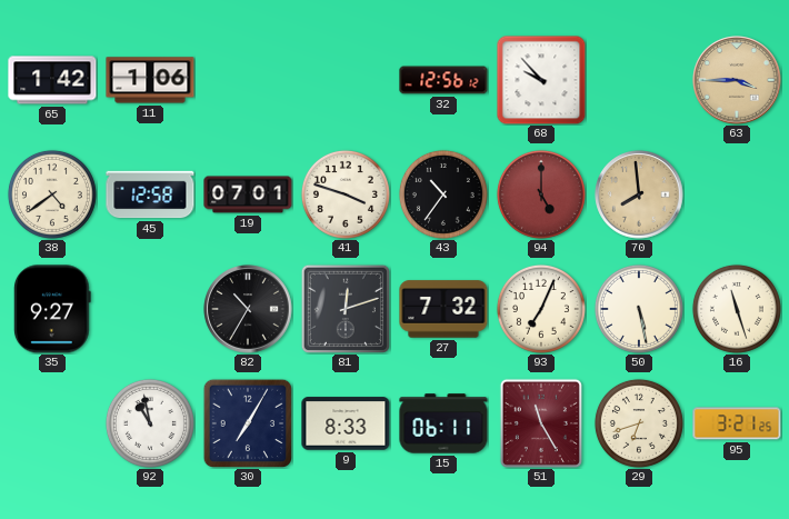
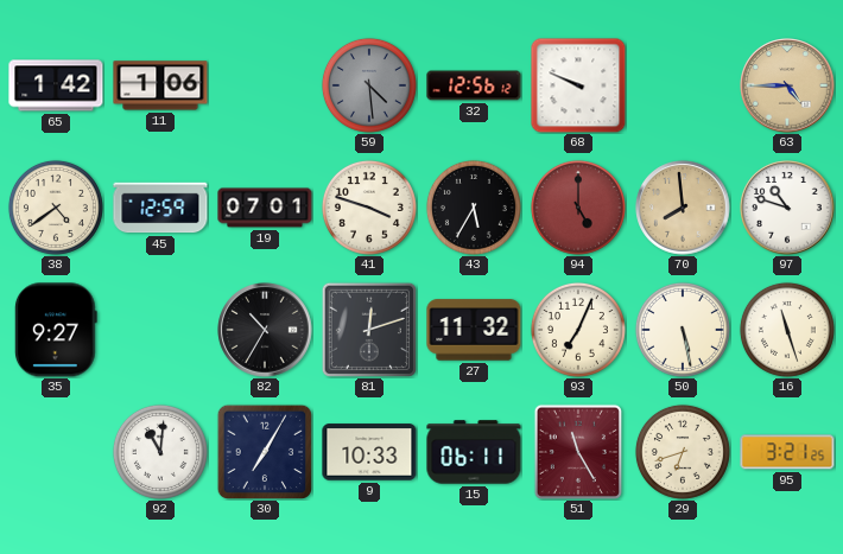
59: none -> 4:29 (369, 85)
68: 9:53 -> 9:49 (578, 85)
63: 3:45 -> 4:45 (787, 85)
45: 12:58 -> 12:59 (160, 208)
43: 10:36 -> 5:35 (474, 208)
97: none -> 10:48 (787, 208)
27: 7:32 -> 11:32 (474, 330)
92: 10:58 -> 11:01 (160, 452)
9: 8:33 -> 10:33 (369, 452)
